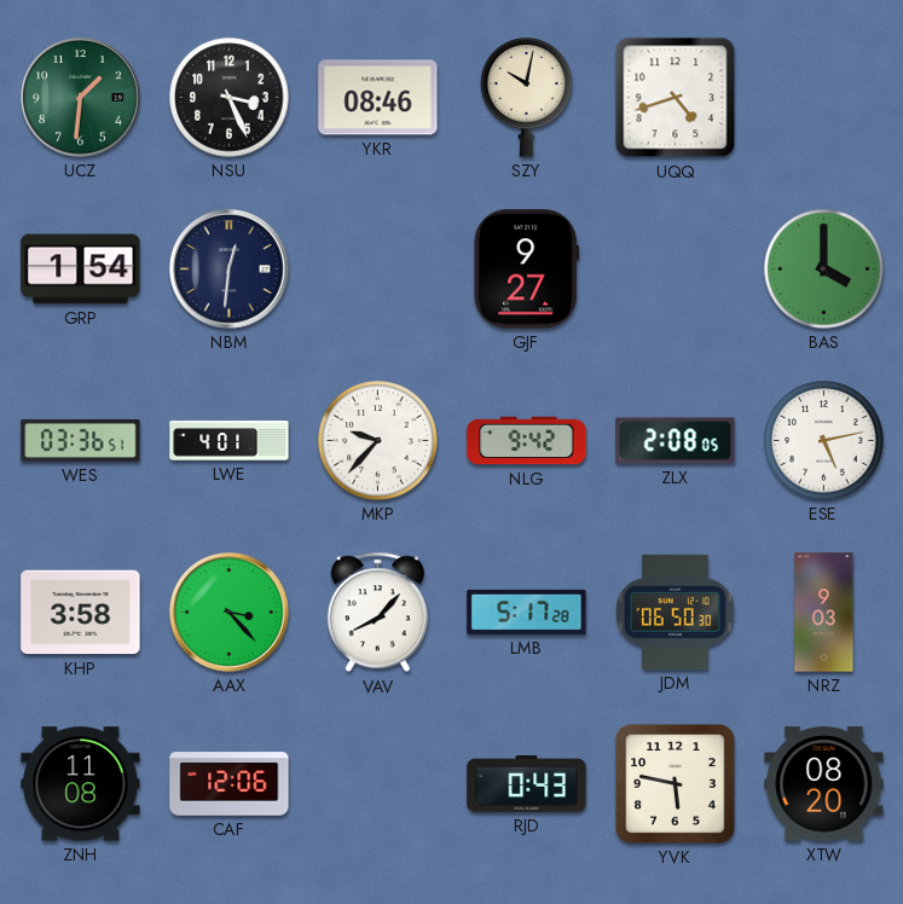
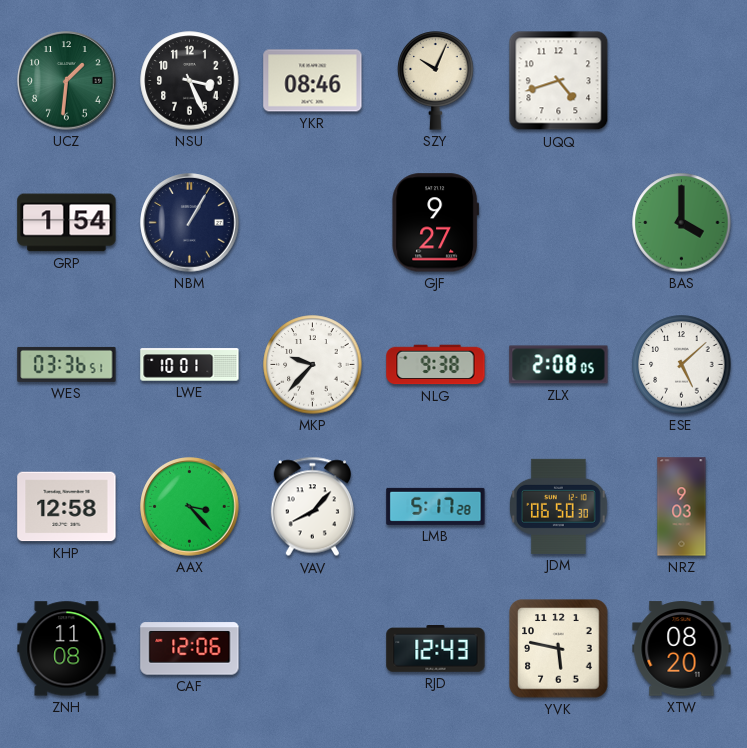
SZY: 10:02 -> 10:04 (436, 81)
NBM: 12:31 -> 1:05 (190, 223)
LWE: 4:01 -> 10:01 (190, 365)
NLG: 9:42 -> 9:38 (436, 365)
ESE: 5:13 -> 5:08 (682, 365)
KHP: 3:58 -> 12:58 (67, 507)
RJD: 0:43 -> 12:43 (436, 649)
